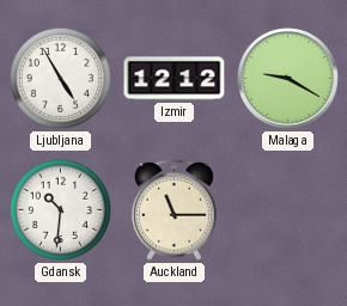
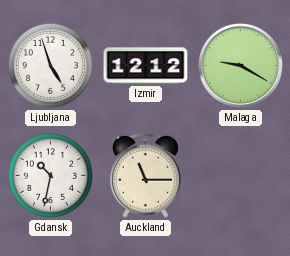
Ljubljana: 4:55 -> 4:57 (50, 65)
Gdansk: 10:31 -> 10:32 (50, 175)
